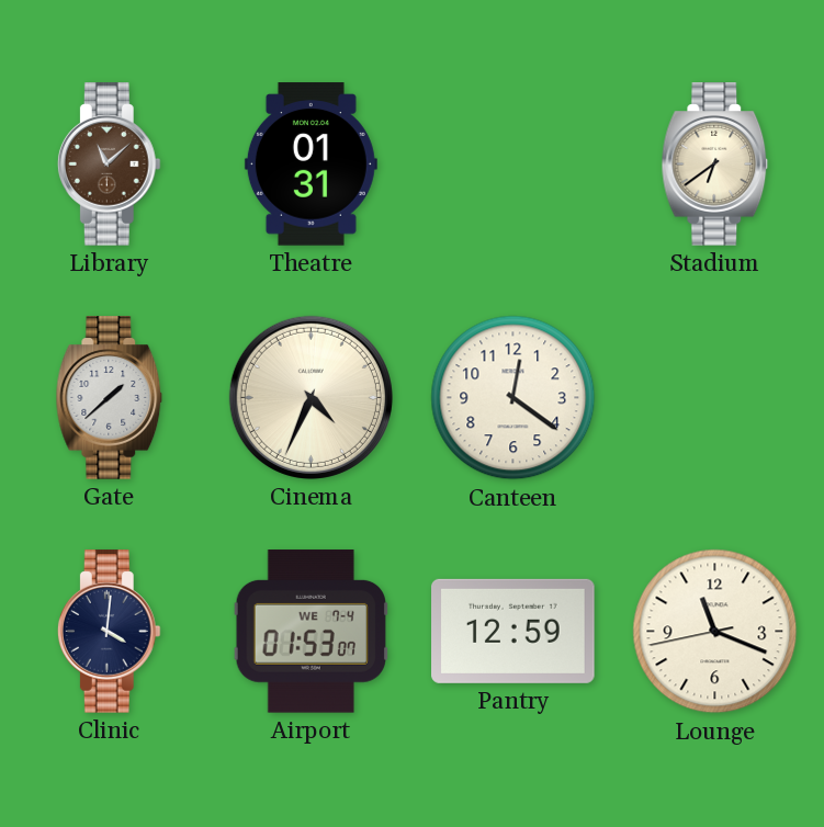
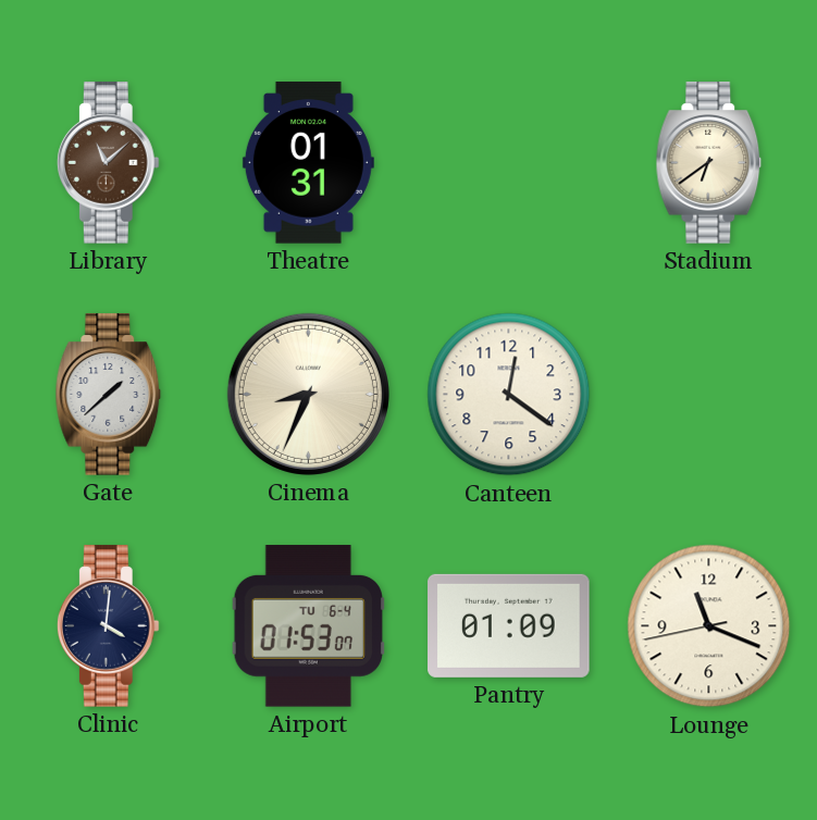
Cinema: 4:34 -> 8:34 (308, 394)
Airport date: WE 7-4 -> TU 6-4 (308, 626)
Pantry: 12:59 -> 01:09 (509, 625)
